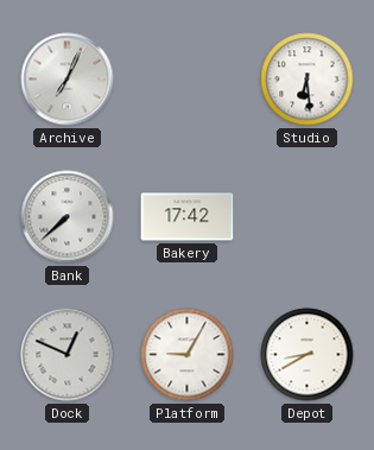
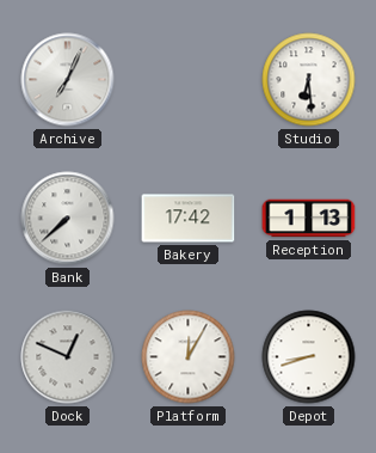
Reception: none -> 1:13 (309, 219)
Platform: 9:05 -> 12:05 (189, 357)
Depot: 8:40 -> 8:42 (309, 357)
